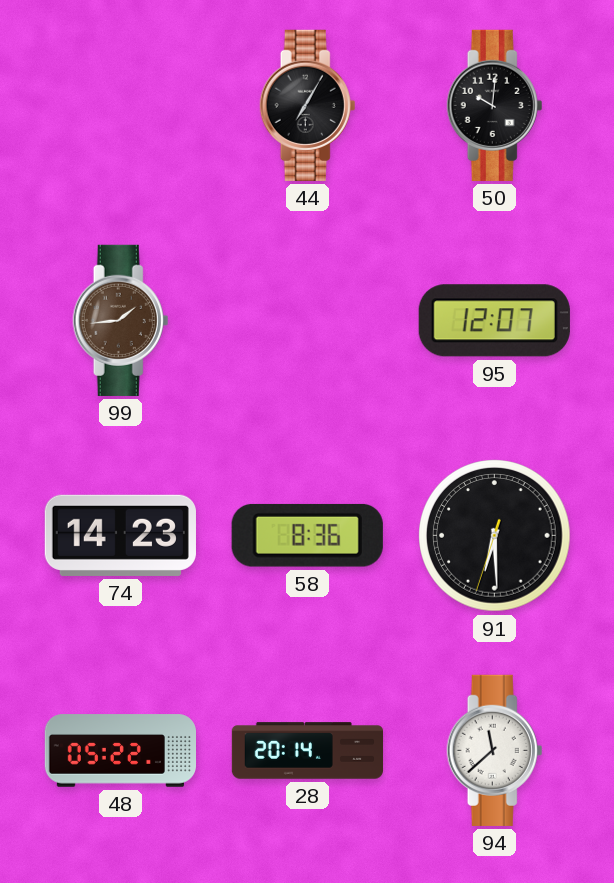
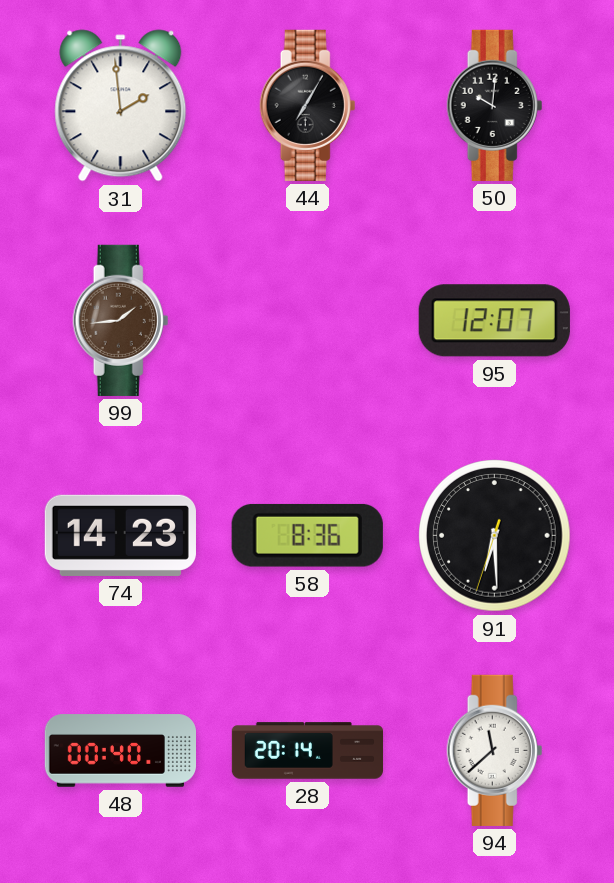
31: none -> 1:59 (121, 106)
48: 05:22 -> 00:40 (120, 751)
